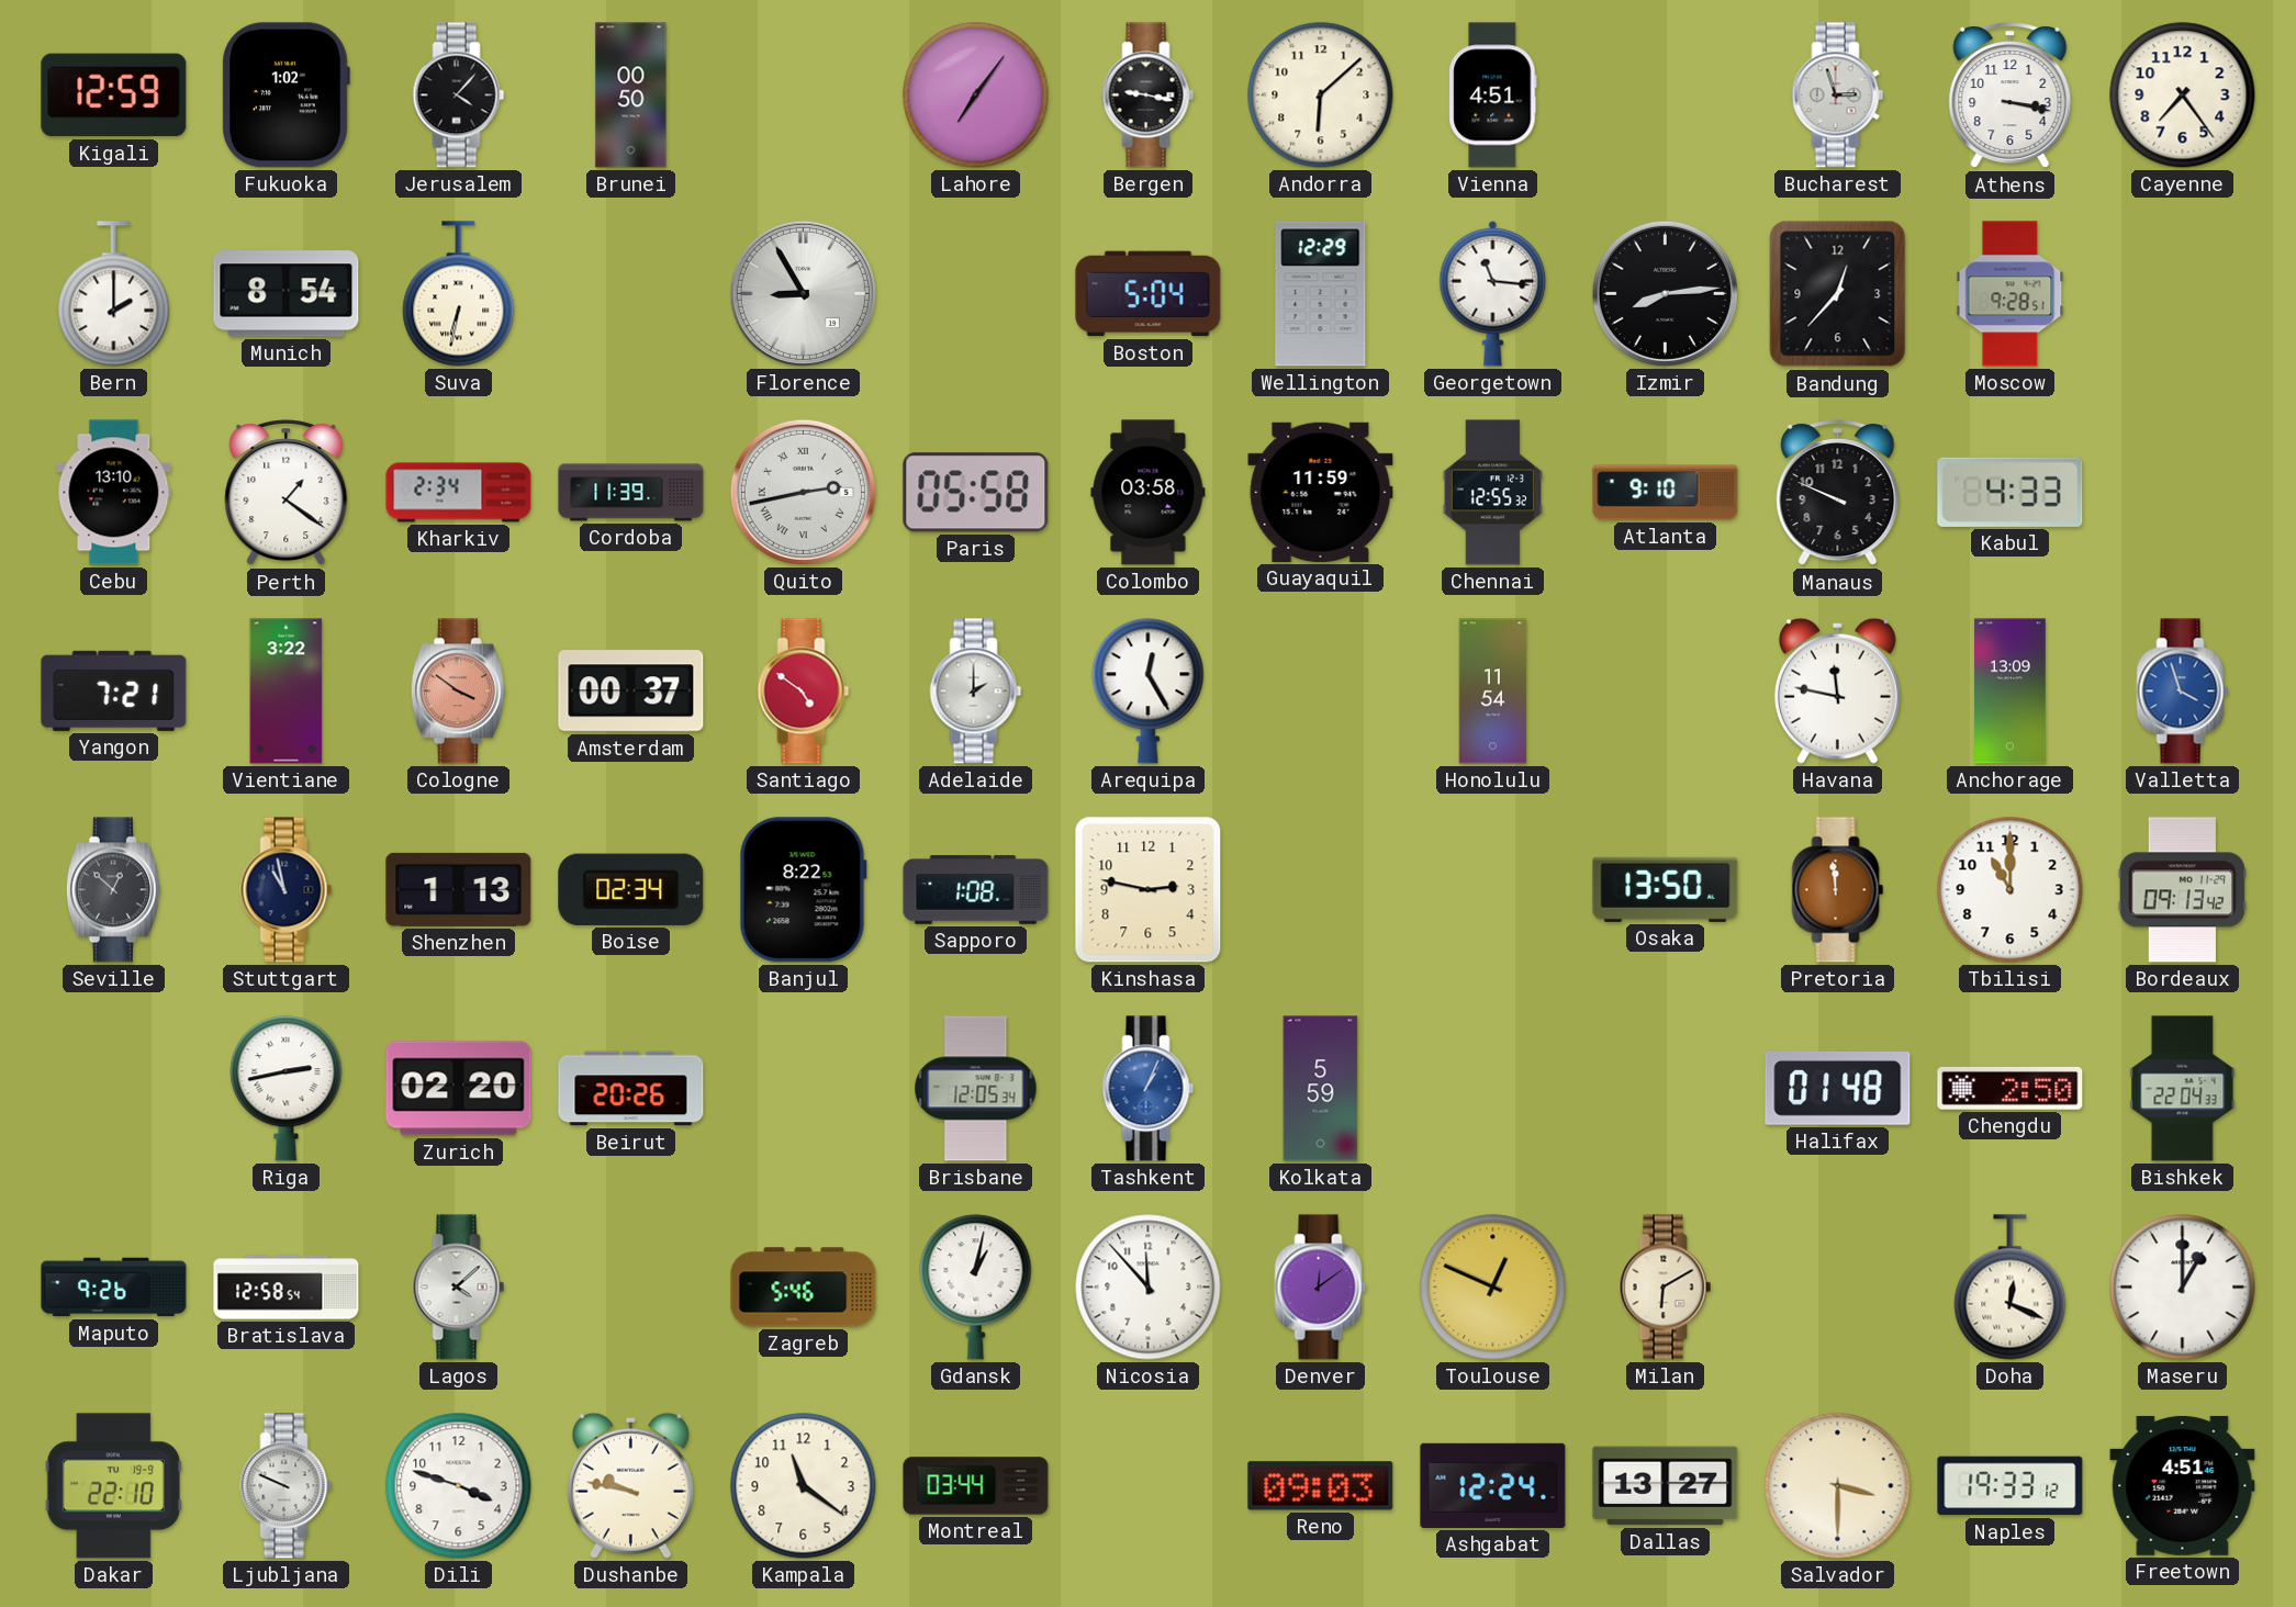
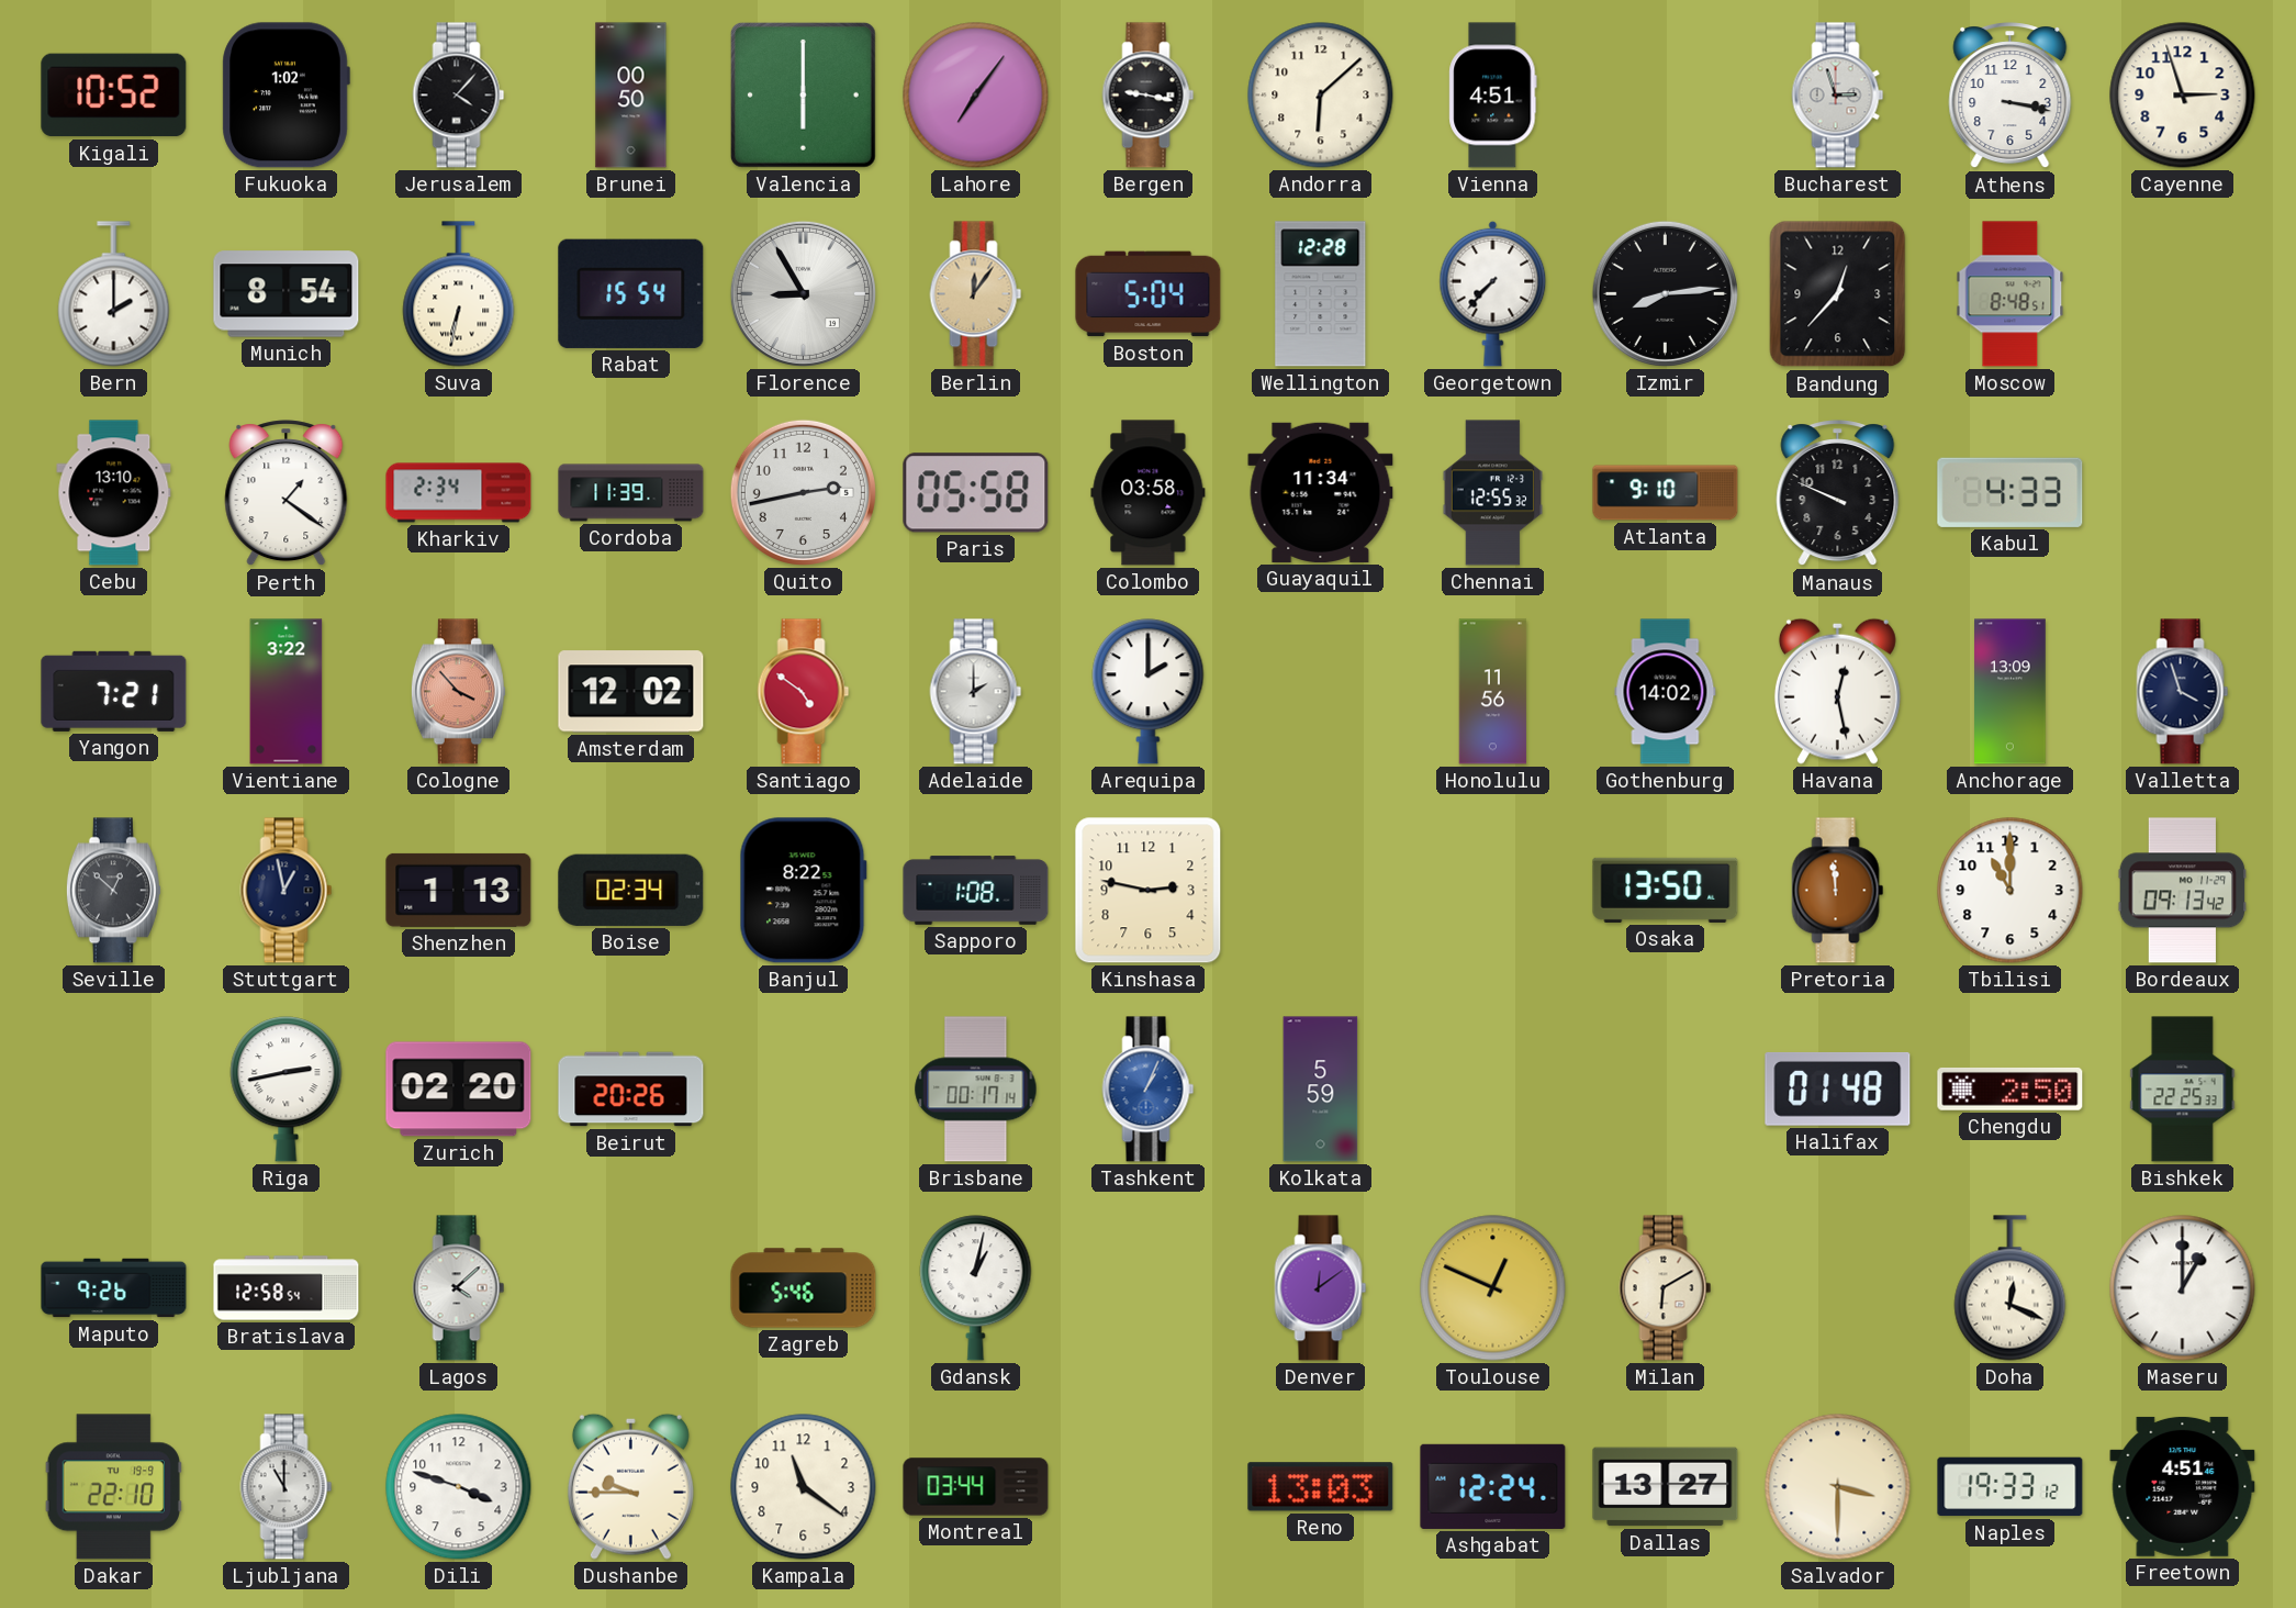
Kigali: 12:59 -> 10:52 (114, 96)
Valencia: none -> 6:00 (803, 94)
Cayenne: 7:24 -> 2:57 (2183, 96)
Rabat: none -> 15:54 (631, 293)
Berlin: none -> 12:06 (976, 294)
Wellington: 12:29 -> 12:28 (1321, 294)
Georgetown: 11:16 -> 7:37 (1493, 293)
Moscow: 9:28 -> 8:48 (2011, 294)
Quito numerals: Roman -> Arabic (803, 492)
Guayaquil: 11:59 -> 11:34 (1321, 492)
Cologne: 3:51 -> 3:53 (458, 692)
Amsterdam: 00:37 -> 12:02 (631, 692)
Arequipa: 12:25 -> 2:00 (1149, 692)
Honolulu: 11:54 -> 11:56 (1493, 692)
Gothenburg: none -> 14:02 (1666, 692)
Havana: 11:47 -> 12:28 (1837, 691)
Valletta dial: blue -> navy (2183, 692)
Stuttgart: 10:58 -> 12:58 (287, 891)
Brisbane: 12:05 -> 00:17 (976, 1090)
Bishkek: 22:04 -> 22:25 (2183, 1090)
Nicosia: 11:53 -> none (1149, 1288)
Ljubljana: 9:49 -> 11:00 (287, 1487)
Dushanbe: 9:47 -> 9:45 (630, 1486)
Reno: 09:03 -> 13:03 (1321, 1487)
